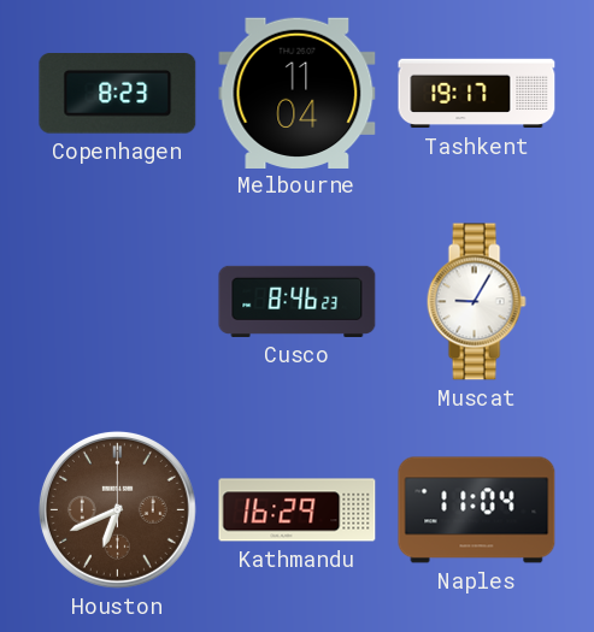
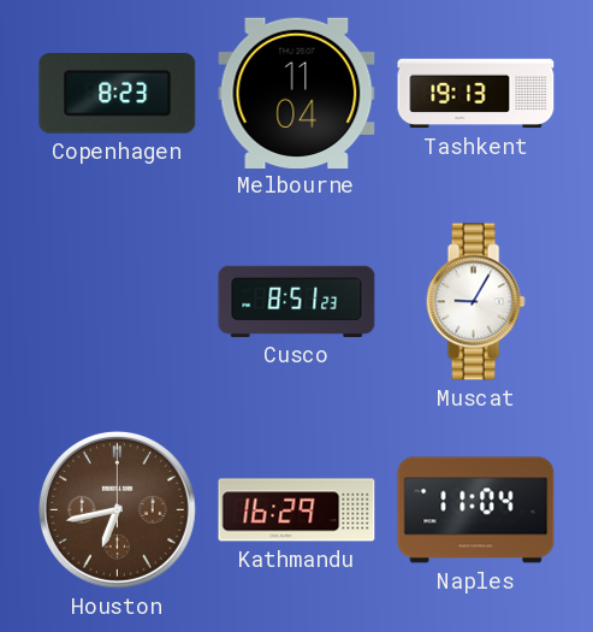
Tashkent: 19:17 -> 19:13 (476, 94)
Cusco: 8:46 -> 8:51 (297, 301)
Houston: 6:41 -> 6:43 (117, 509)
